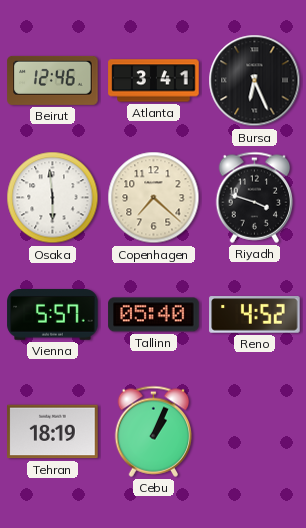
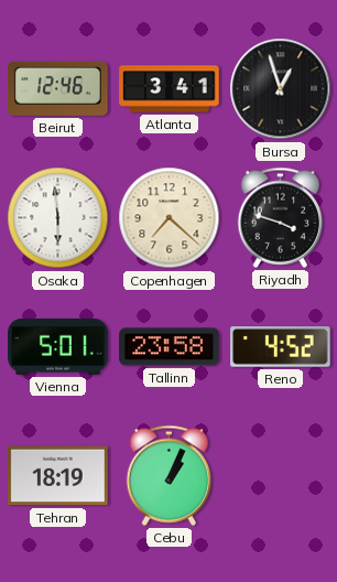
Bursa: 6:26 -> 12:57 (281, 89)
Vienna: 5:57 -> 5:01 (58, 347)
Tallinn: 05:40 -> 23:58 (170, 347)
